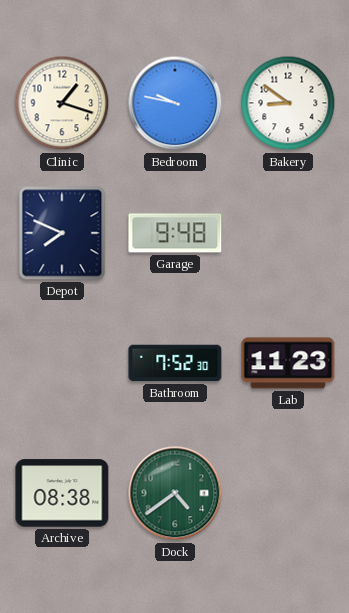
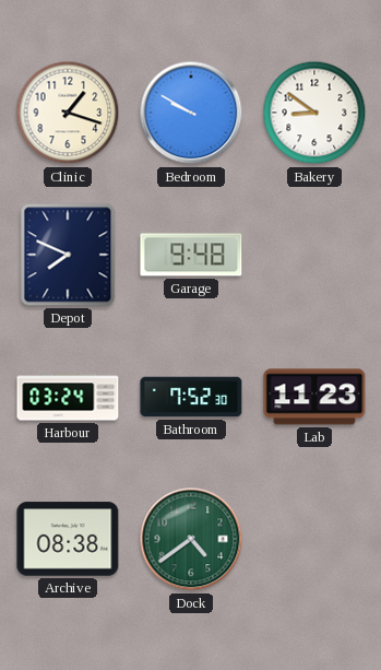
Bedroom: 9:47 -> 9:50 (191, 113)
Harbour: none -> 03:24 (68, 397)
